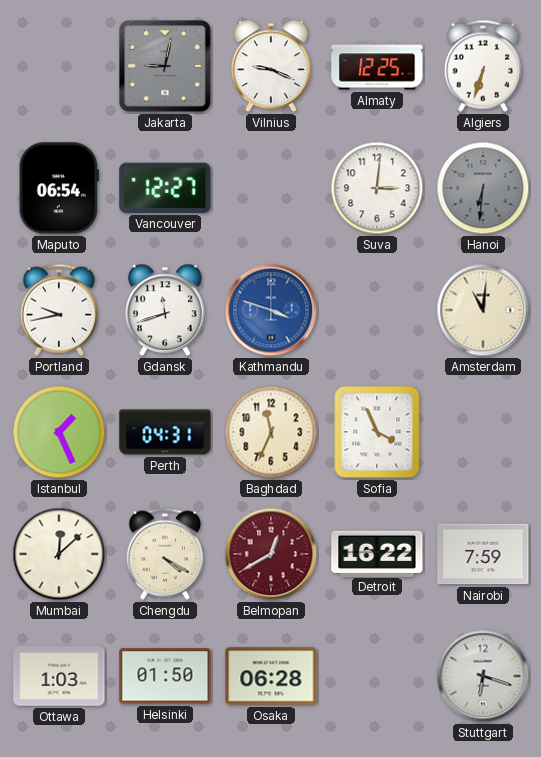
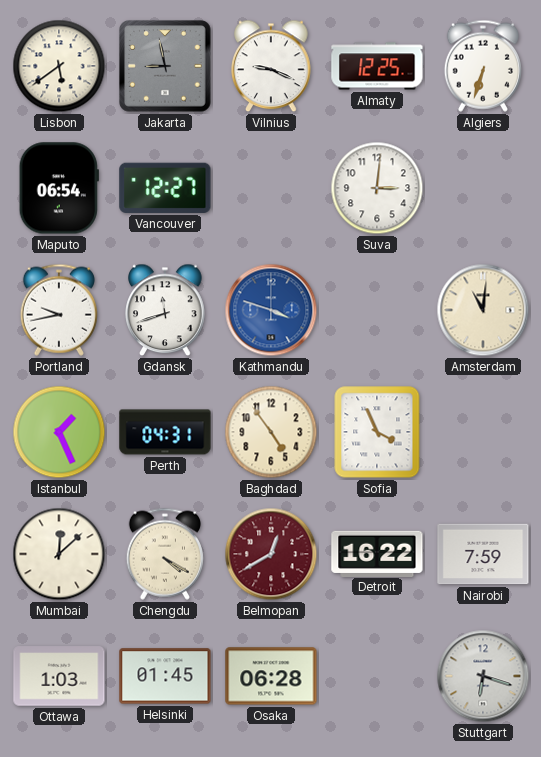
Lisbon: none -> 5:39 (59, 66)
Jakarta: 9:02 -> 8:58 (166, 67)
Hanoi: 6:31 -> none (483, 188)
Baghdad: 11:34 -> 4:54 (271, 432)
Helsinki: 01:50 -> 01:45 (165, 676)
